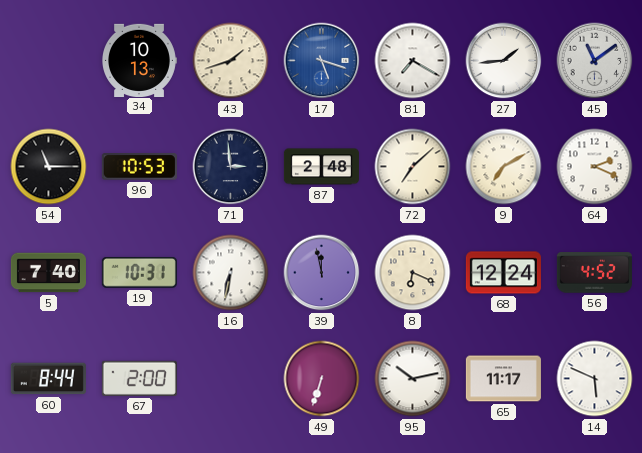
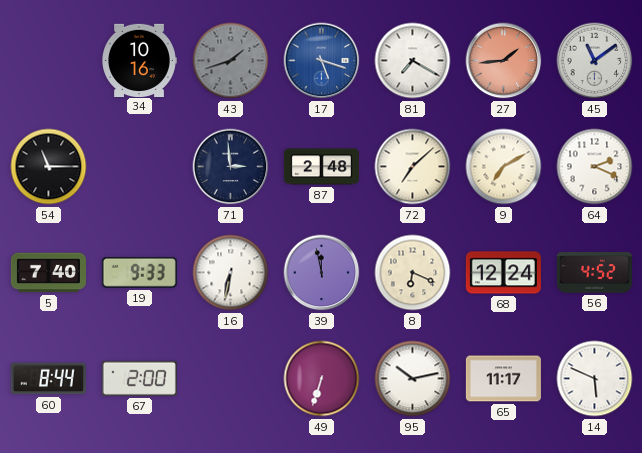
34: 10:13 -> 10:16 (140, 60)
43 dial: cream -> grey (231, 61)
27 dial: white -> salmon (504, 61)
96: 10:53 -> none (139, 167)
19: 10:31 -> 9:33 (139, 272)
